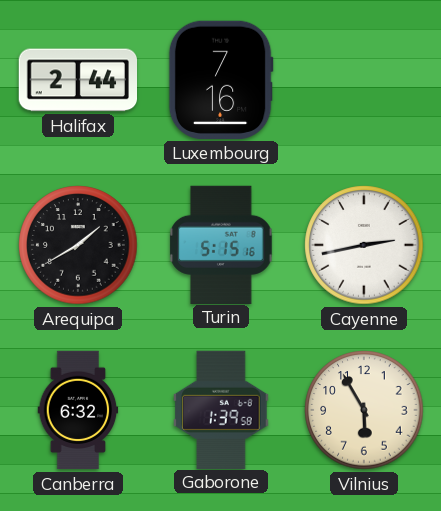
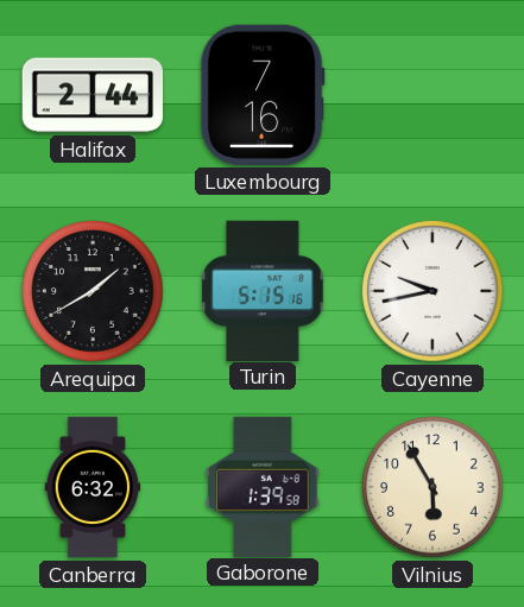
Cayenne: 2:43 -> 9:43 (433, 291)
